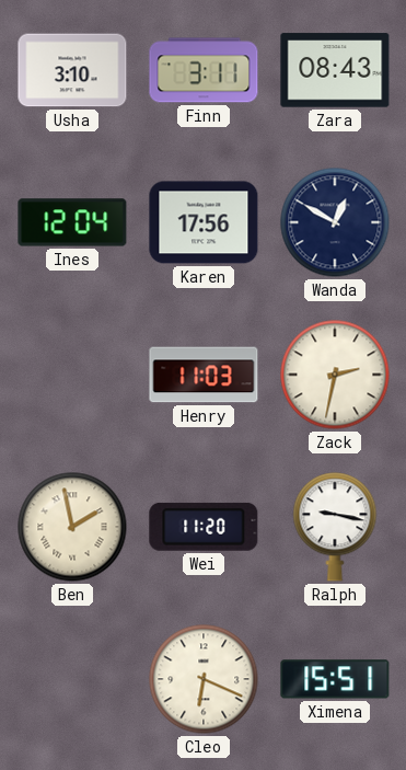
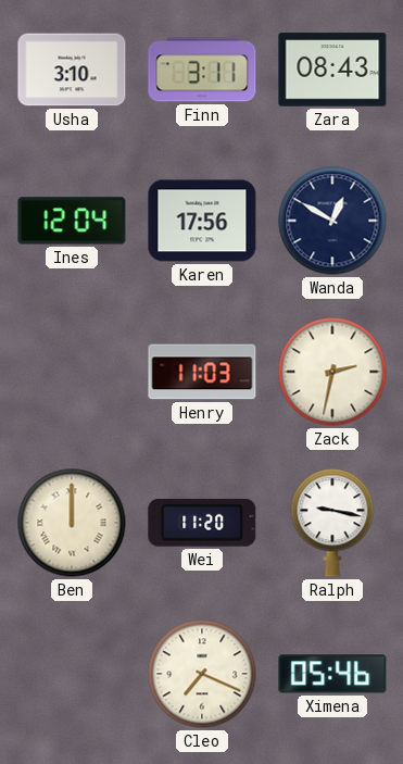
Ben: 1:58 -> 12:00 (72, 523)
Cleo: 6:19 -> 7:19 (202, 674)
Ximena: 15:51 -> 05:46 (332, 674)
